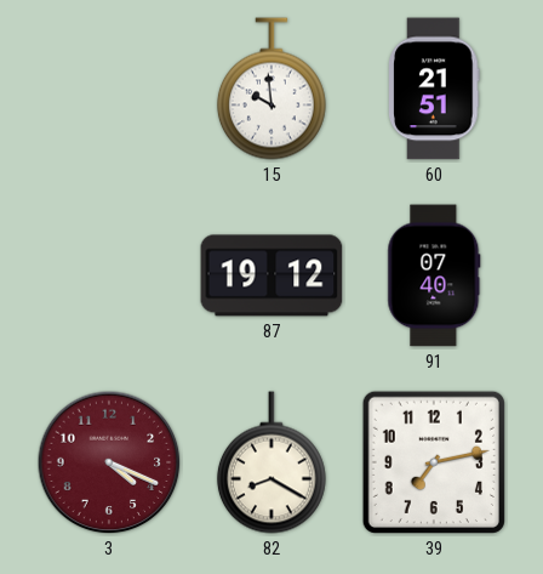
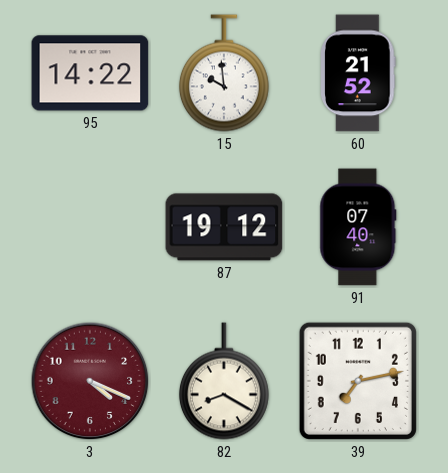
95: none -> 14:22 (90, 73)
60: 21:51 -> 21:52 (358, 73)
